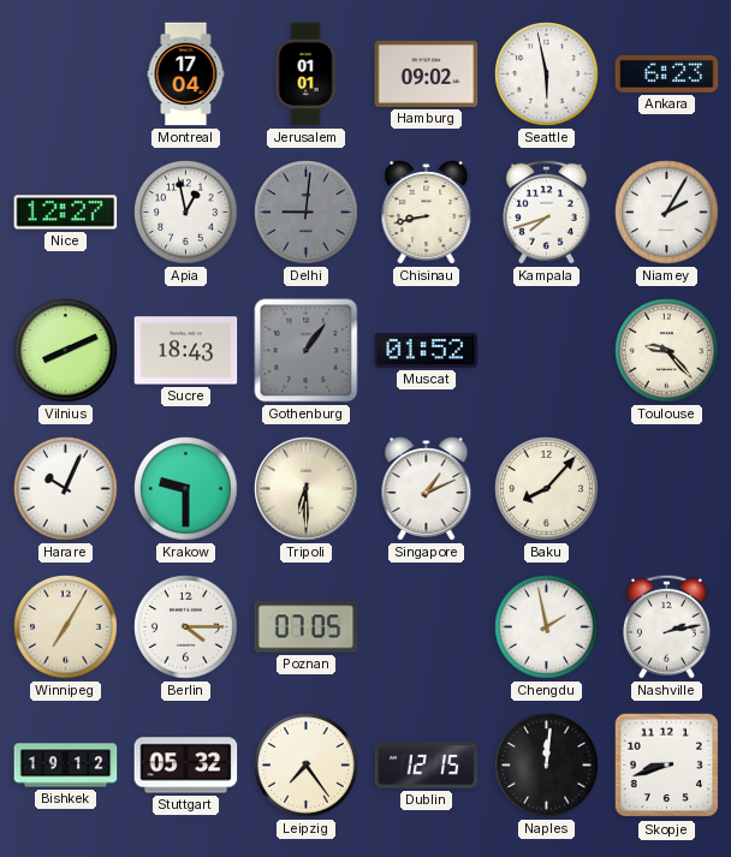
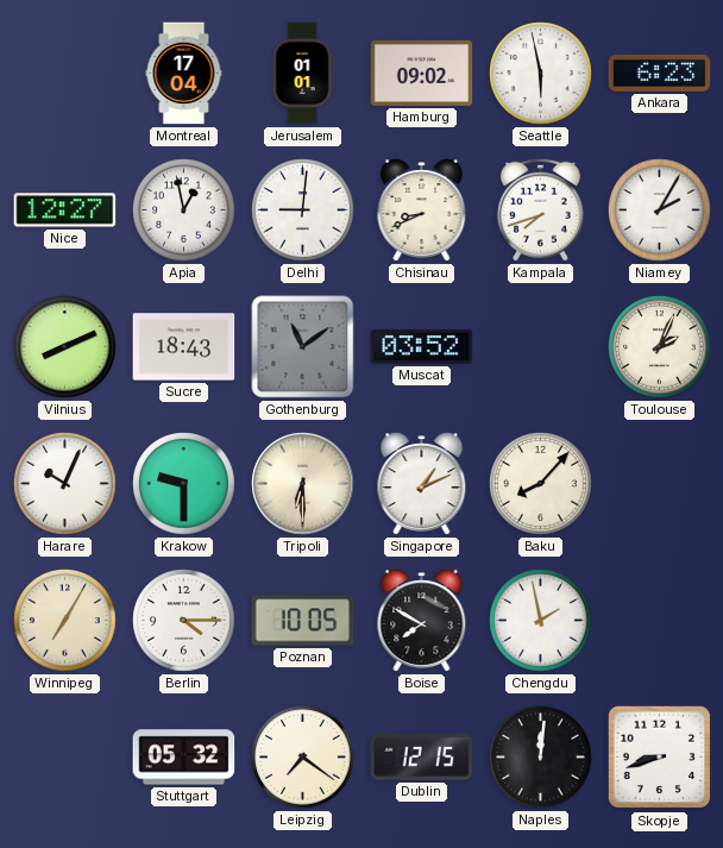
Delhi dial: grey -> white (303, 211)
Chisinau: 8:43 -> 8:41 (422, 211)
Gothenburg: 1:06 -> 11:09 (303, 347)
Muscat: 01:52 -> 03:52 (422, 346)
Toulouse: 9:23 -> 2:04 (660, 347)
Poznan: 07:05 -> 10:05 (303, 621)
Boise: none -> 7:50 (422, 621)
Nashville: 2:13 -> none (666, 626)
Bishkek: 19:12 -> none (66, 766)
Leipzig: 7:24 -> 7:21 (303, 758)
